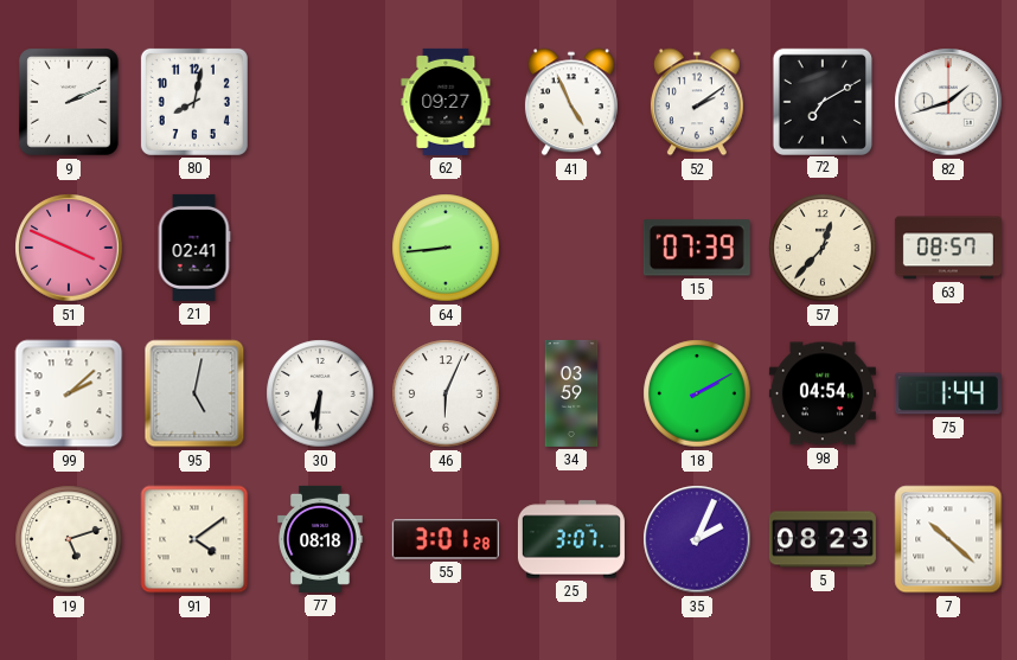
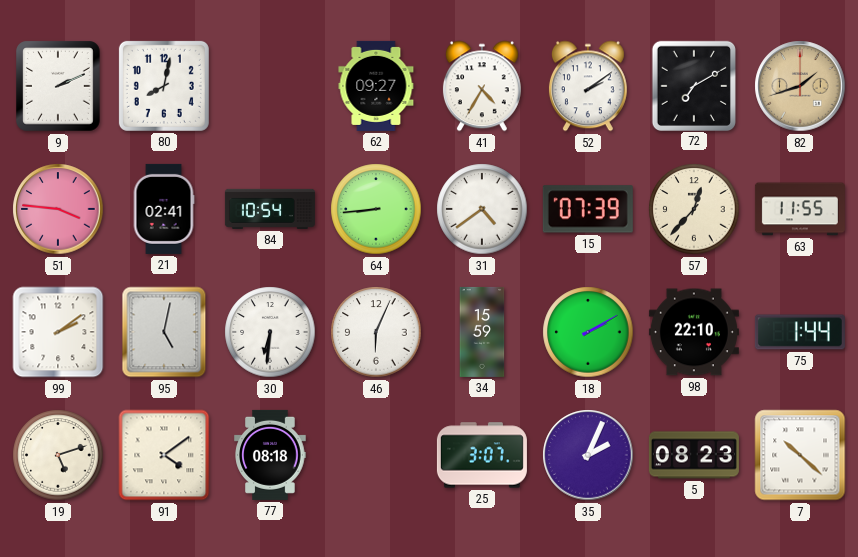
41: 4:56 -> 4:35 (482, 86)
82 dial: white -> champagne (800, 86)
51: 3:49 -> 3:46 (58, 209)
84: none -> 10:54 (270, 209)
31: none -> 4:39 (482, 209)
63: 08:57 -> 11:55 (800, 209)
99: 2:08 -> 2:09 (58, 332)
34: 03:59 -> 15:59 (482, 332)
98: 04:54 -> 22:10 (694, 332)
55: 3:01 -> none (446, 539)
